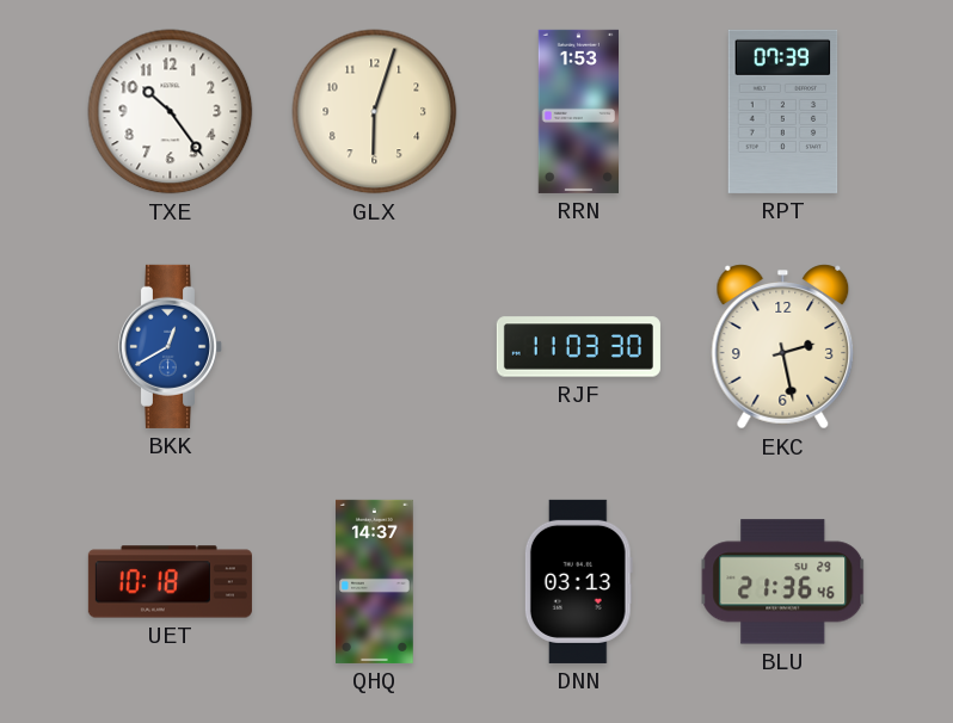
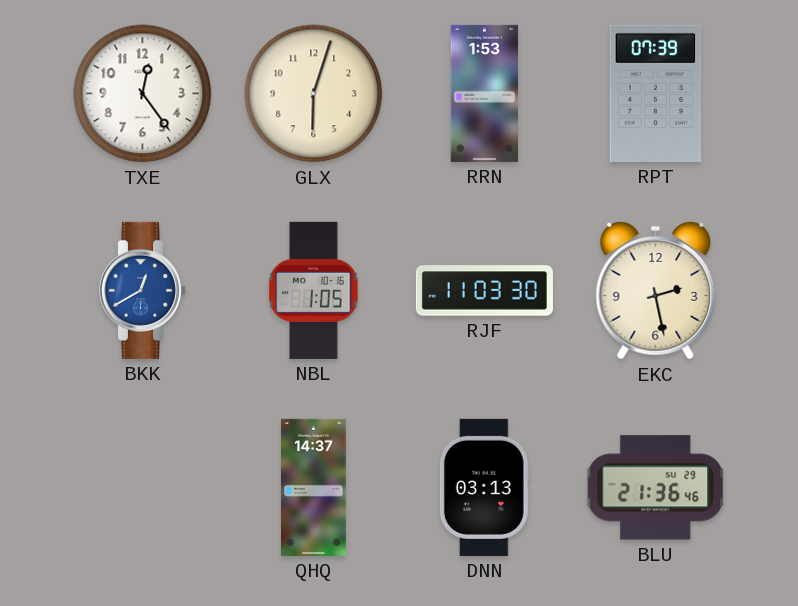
TXE: 10:24 -> 12:24 (143, 94)
NBL: none -> 1:05 (314, 290)
UET: 10:18 -> none (170, 582)
